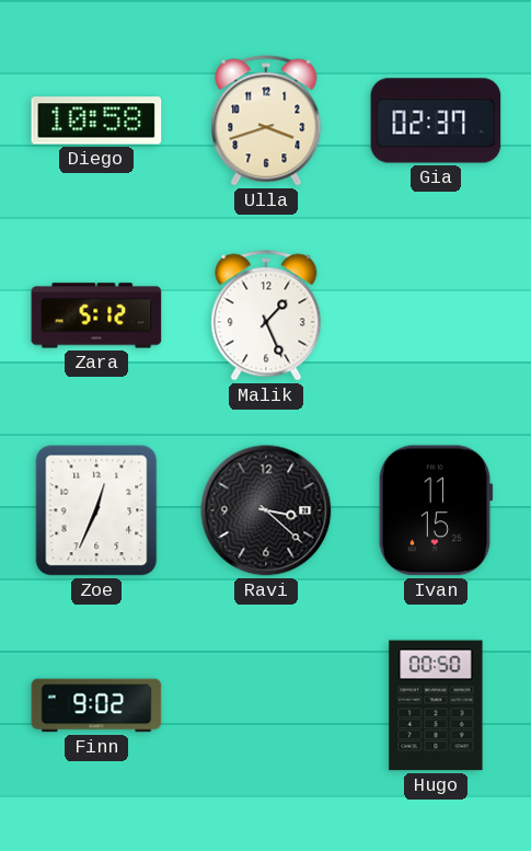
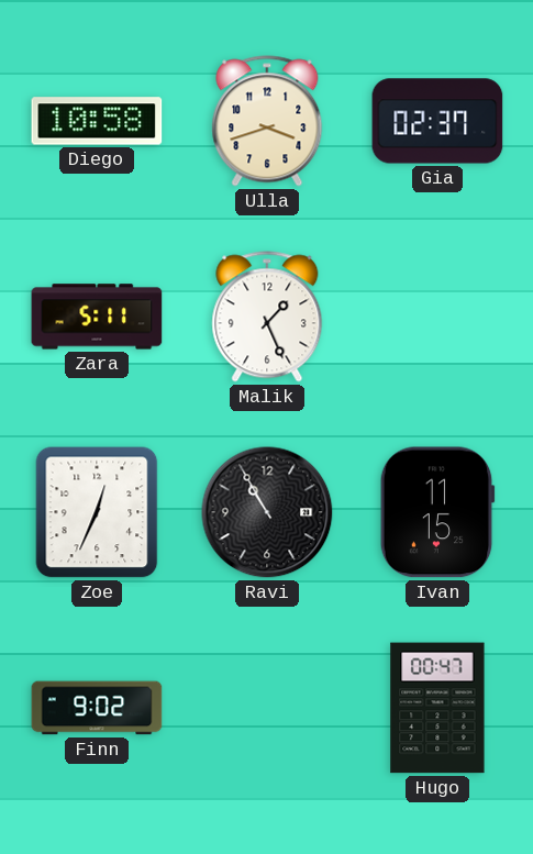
Zara: 5:12 -> 5:11 (97, 317)
Ravi: 3:22 -> 10:55 (267, 512)
Hugo: 00:50 -> 00:47 (437, 708)
